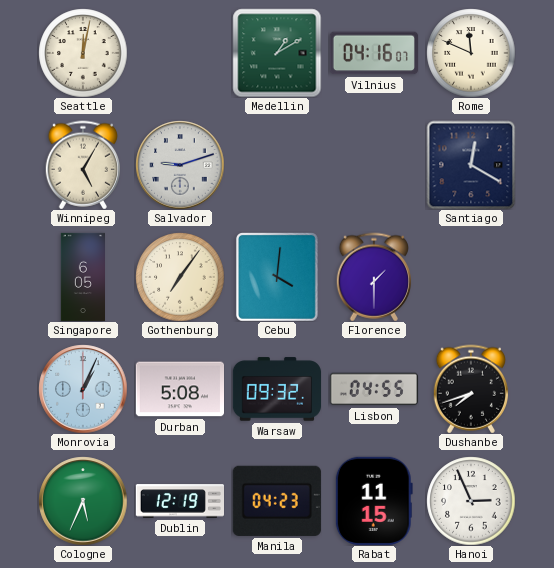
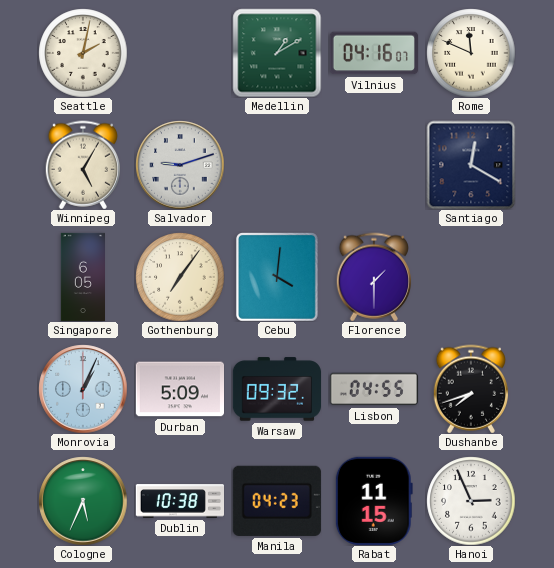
Seattle: 12:02 -> 2:02 (83, 53)
Durban: 5:08 -> 5:09 (179, 389)
Dublin: 12:19 -> 10:38 (179, 501)
